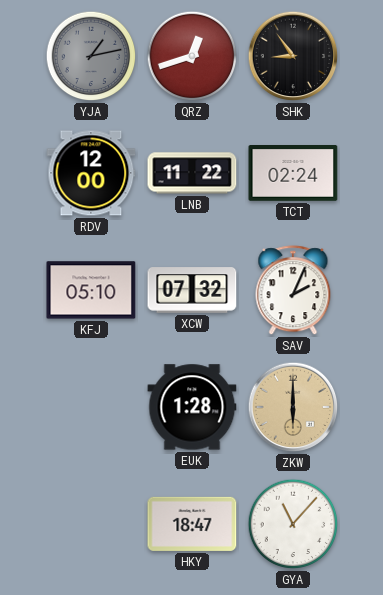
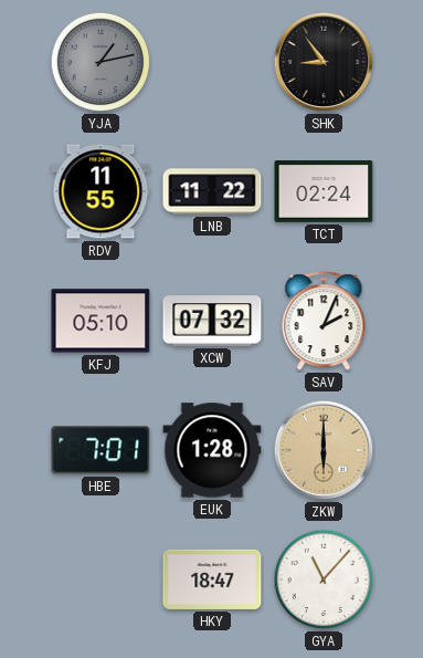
QRZ: 12:42 -> none (192, 56)
RDV: 12:00 -> 11:55 (101, 191)
HBE: none -> 7:01 (101, 450)
